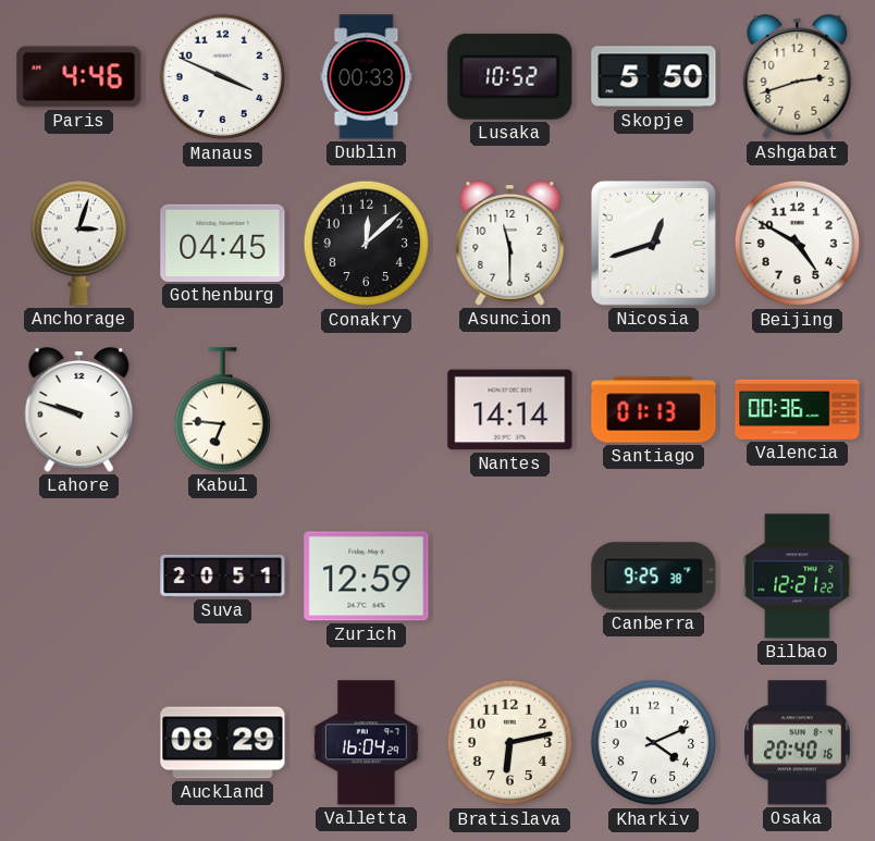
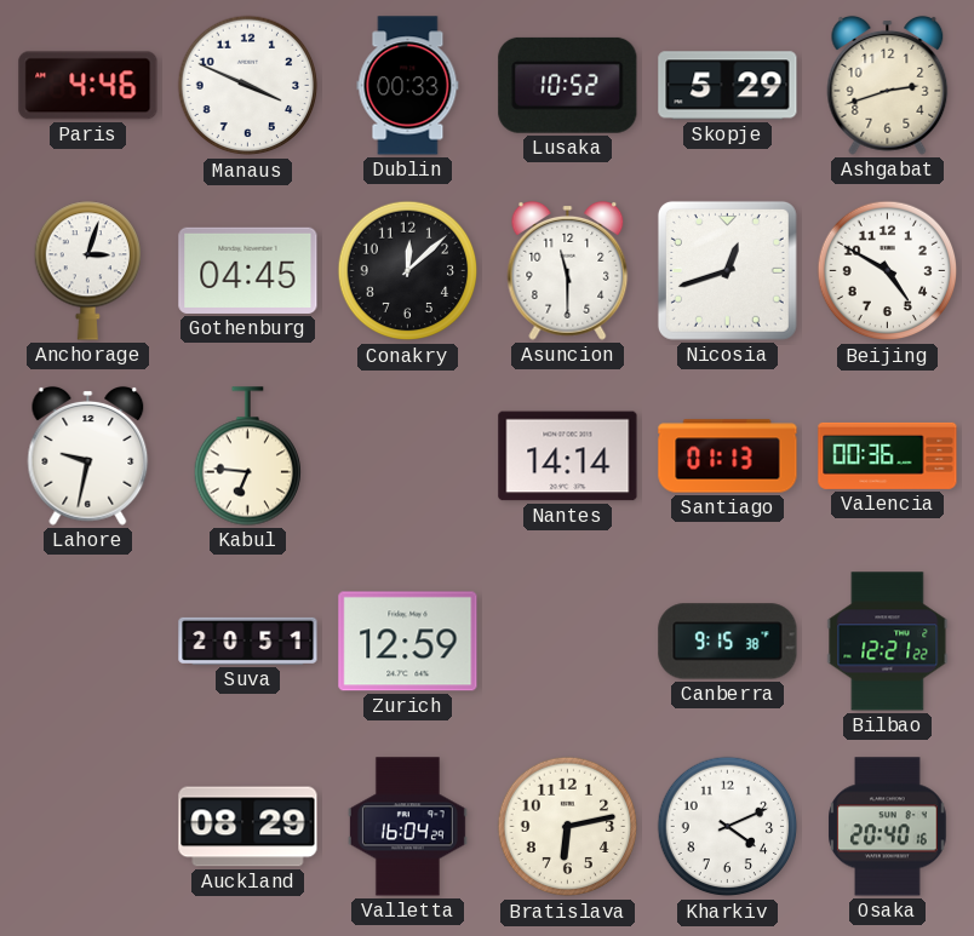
Skopje: 5:50 -> 5:29 (728, 86)
Lahore: 9:48 -> 9:32 (88, 455)
Canberra: 9:25 -> 9:15 (728, 642)
